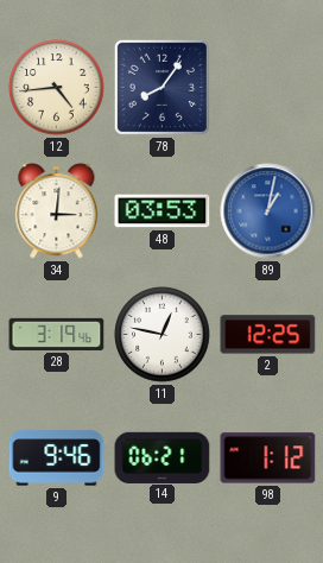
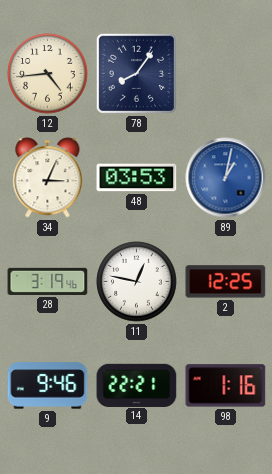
34: 3:01 -> 3:04 (48, 178)
14: 06:21 -> 22:21 (137, 385)
98: 1:12 -> 1:16 (226, 386)
